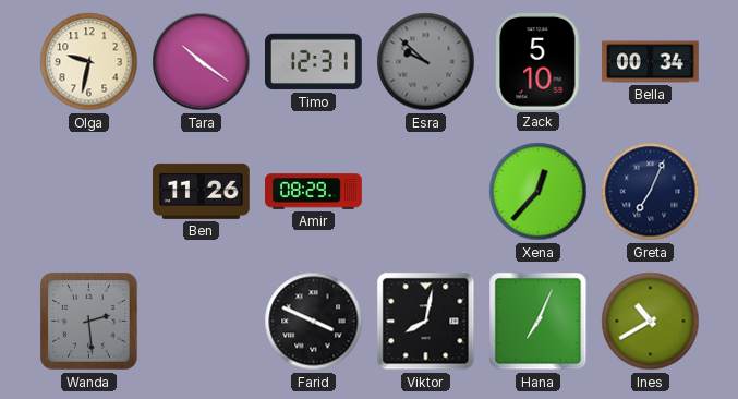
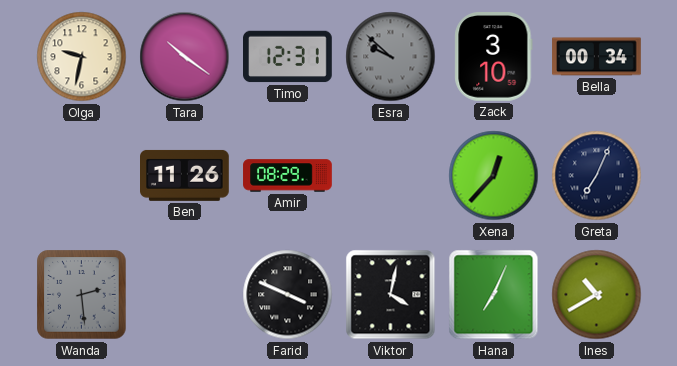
Zack: 5:10 -> 3:10 (494, 57)
Viktor: 8:02 -> 4:02 (391, 295)
